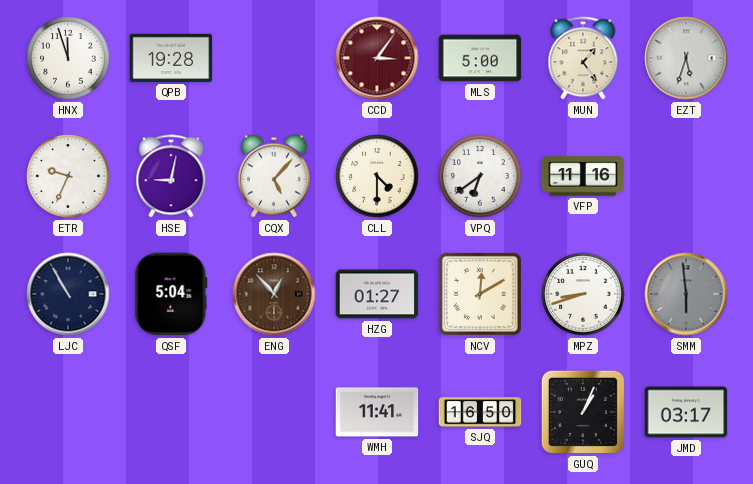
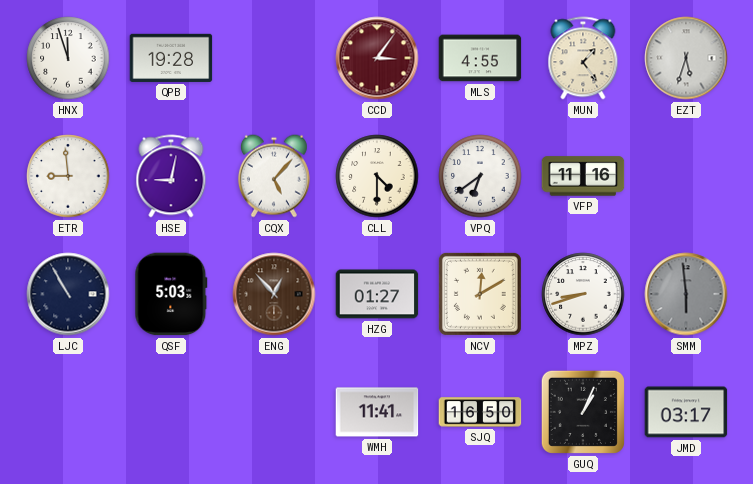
MLS: 5:00 -> 4:55 (480, 58)
ETR: 9:34 -> 8:59 (68, 176)
QSF: 5:04 -> 5:03 (171, 294)
